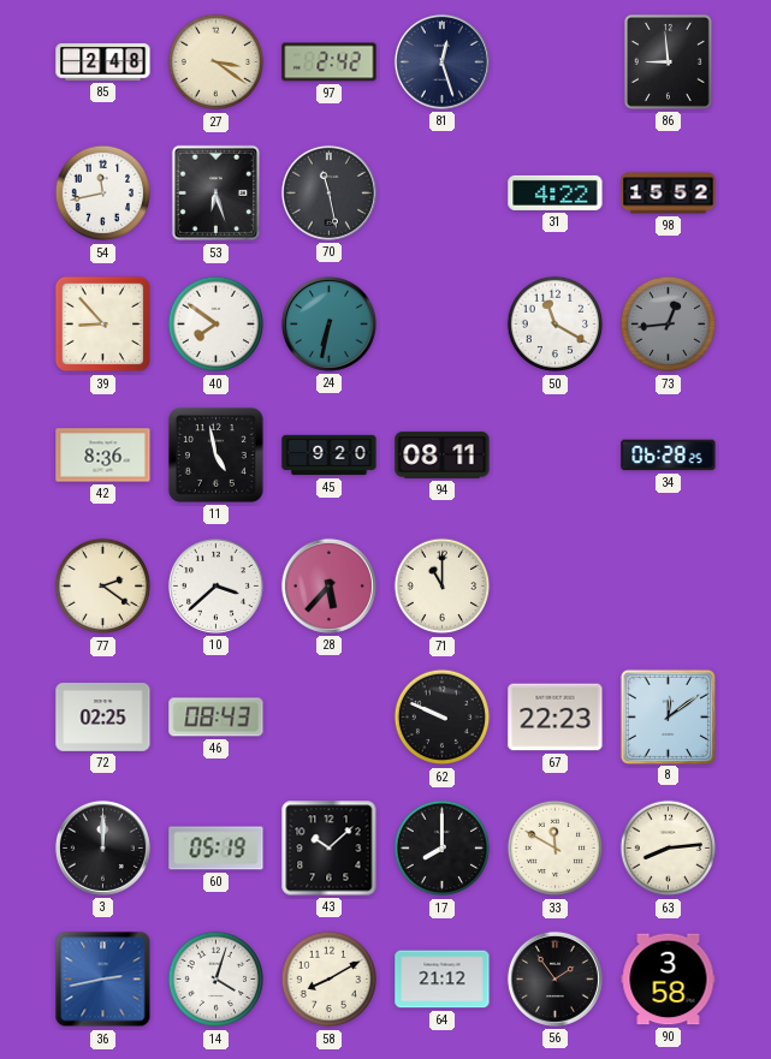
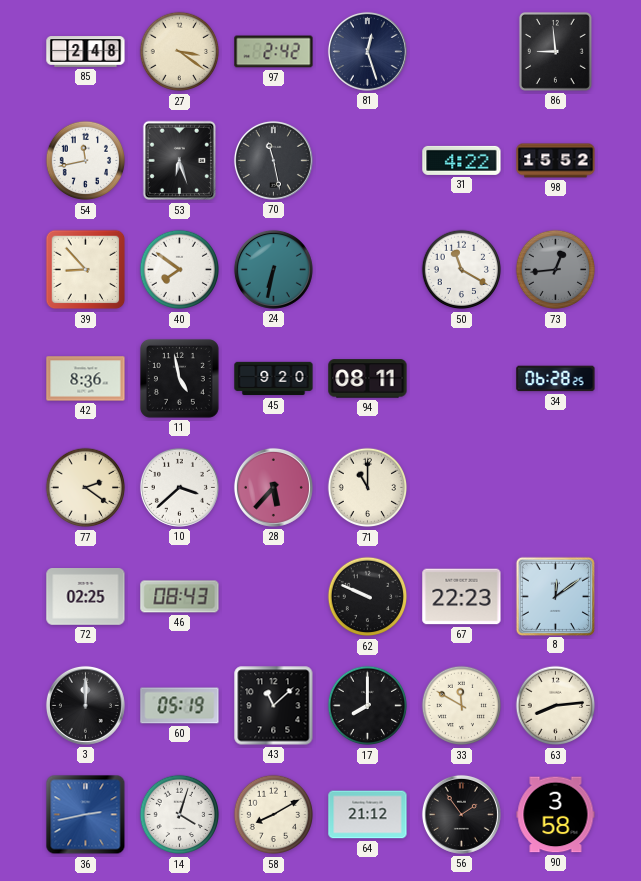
43: 10:08 -> 11:08 (274, 706)
